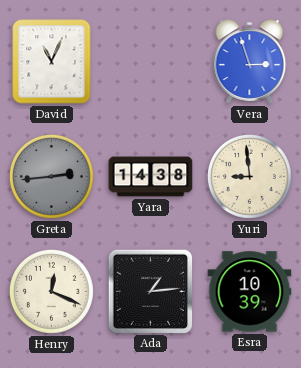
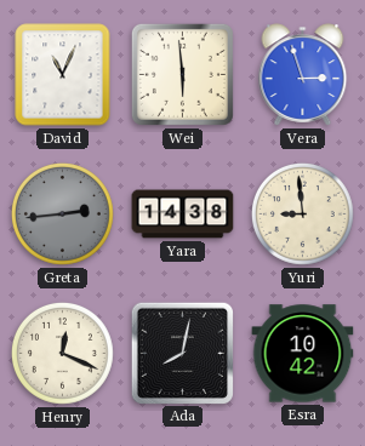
Wei: none -> 5:59 (182, 74)
Ada: 1:14 -> 8:02 (182, 353)
Esra: 10:39 -> 10:42 (303, 354)
